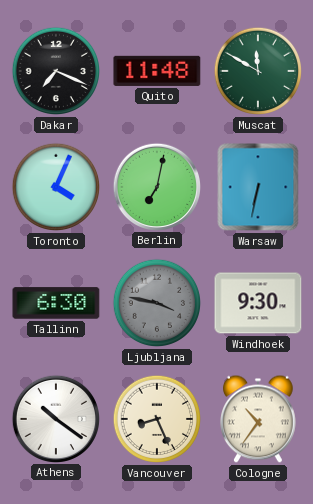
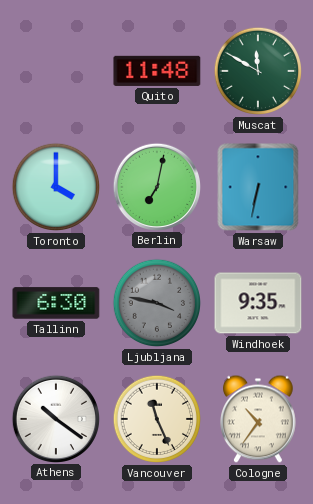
Dakar: 7:19 -> none (56, 71)
Toronto: 4:04 -> 4:00 (56, 187)
Windhoek: 9:30 -> 9:35 (258, 303)
Vancouver: 8:26 -> 11:26 (157, 419)
